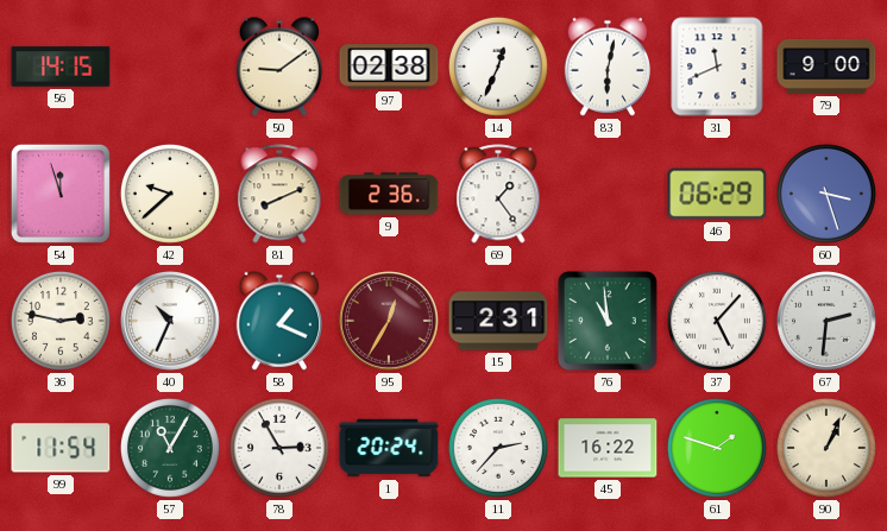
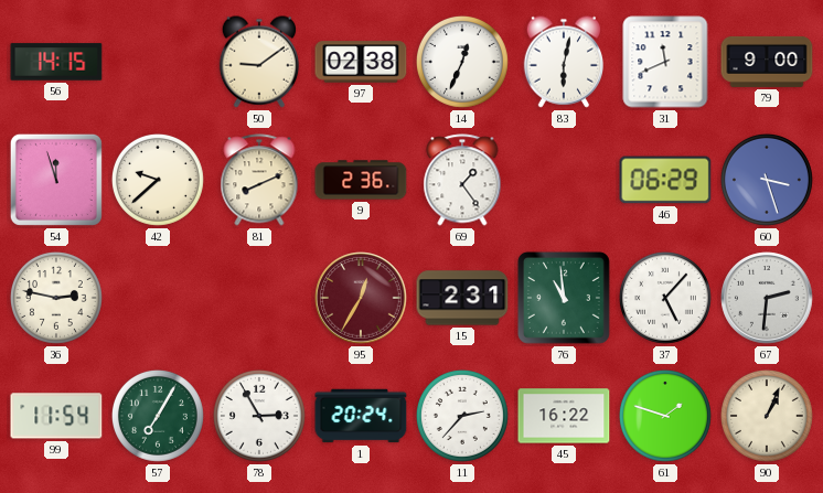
40: 10:34 -> none (170, 321)
58: 1:19 -> none (279, 321)
57: 11:05 -> 7:05 (158, 416)
